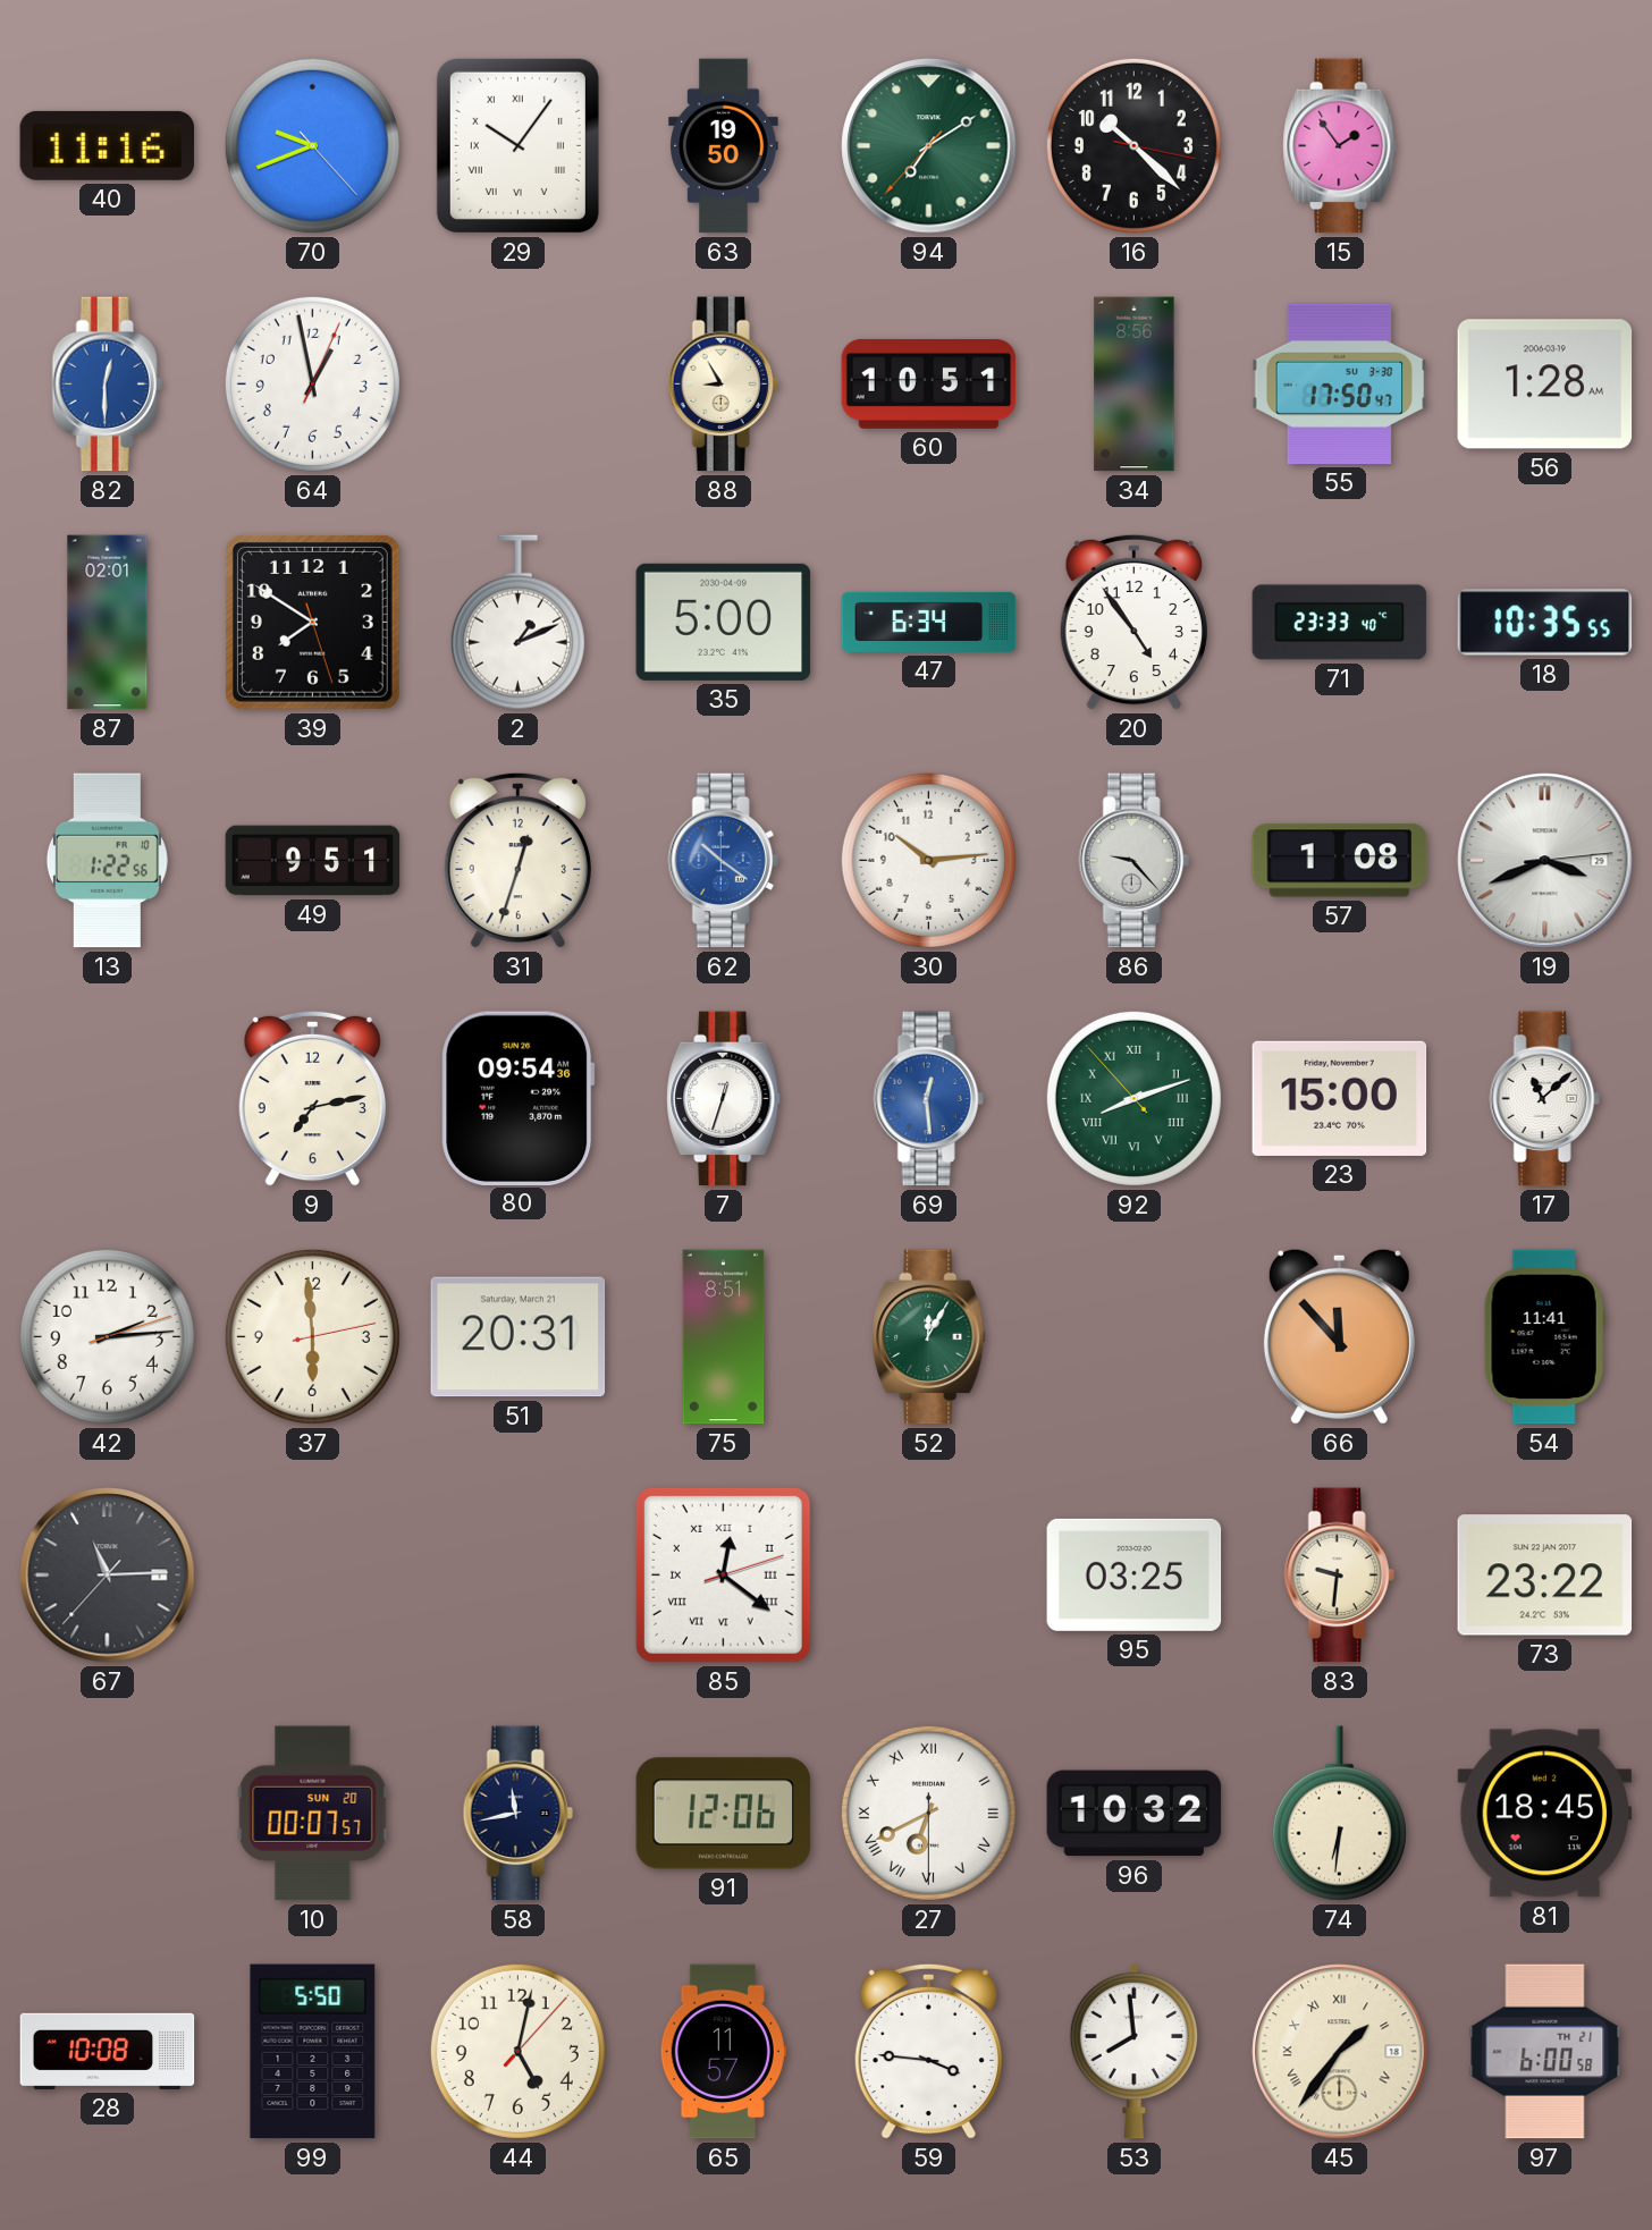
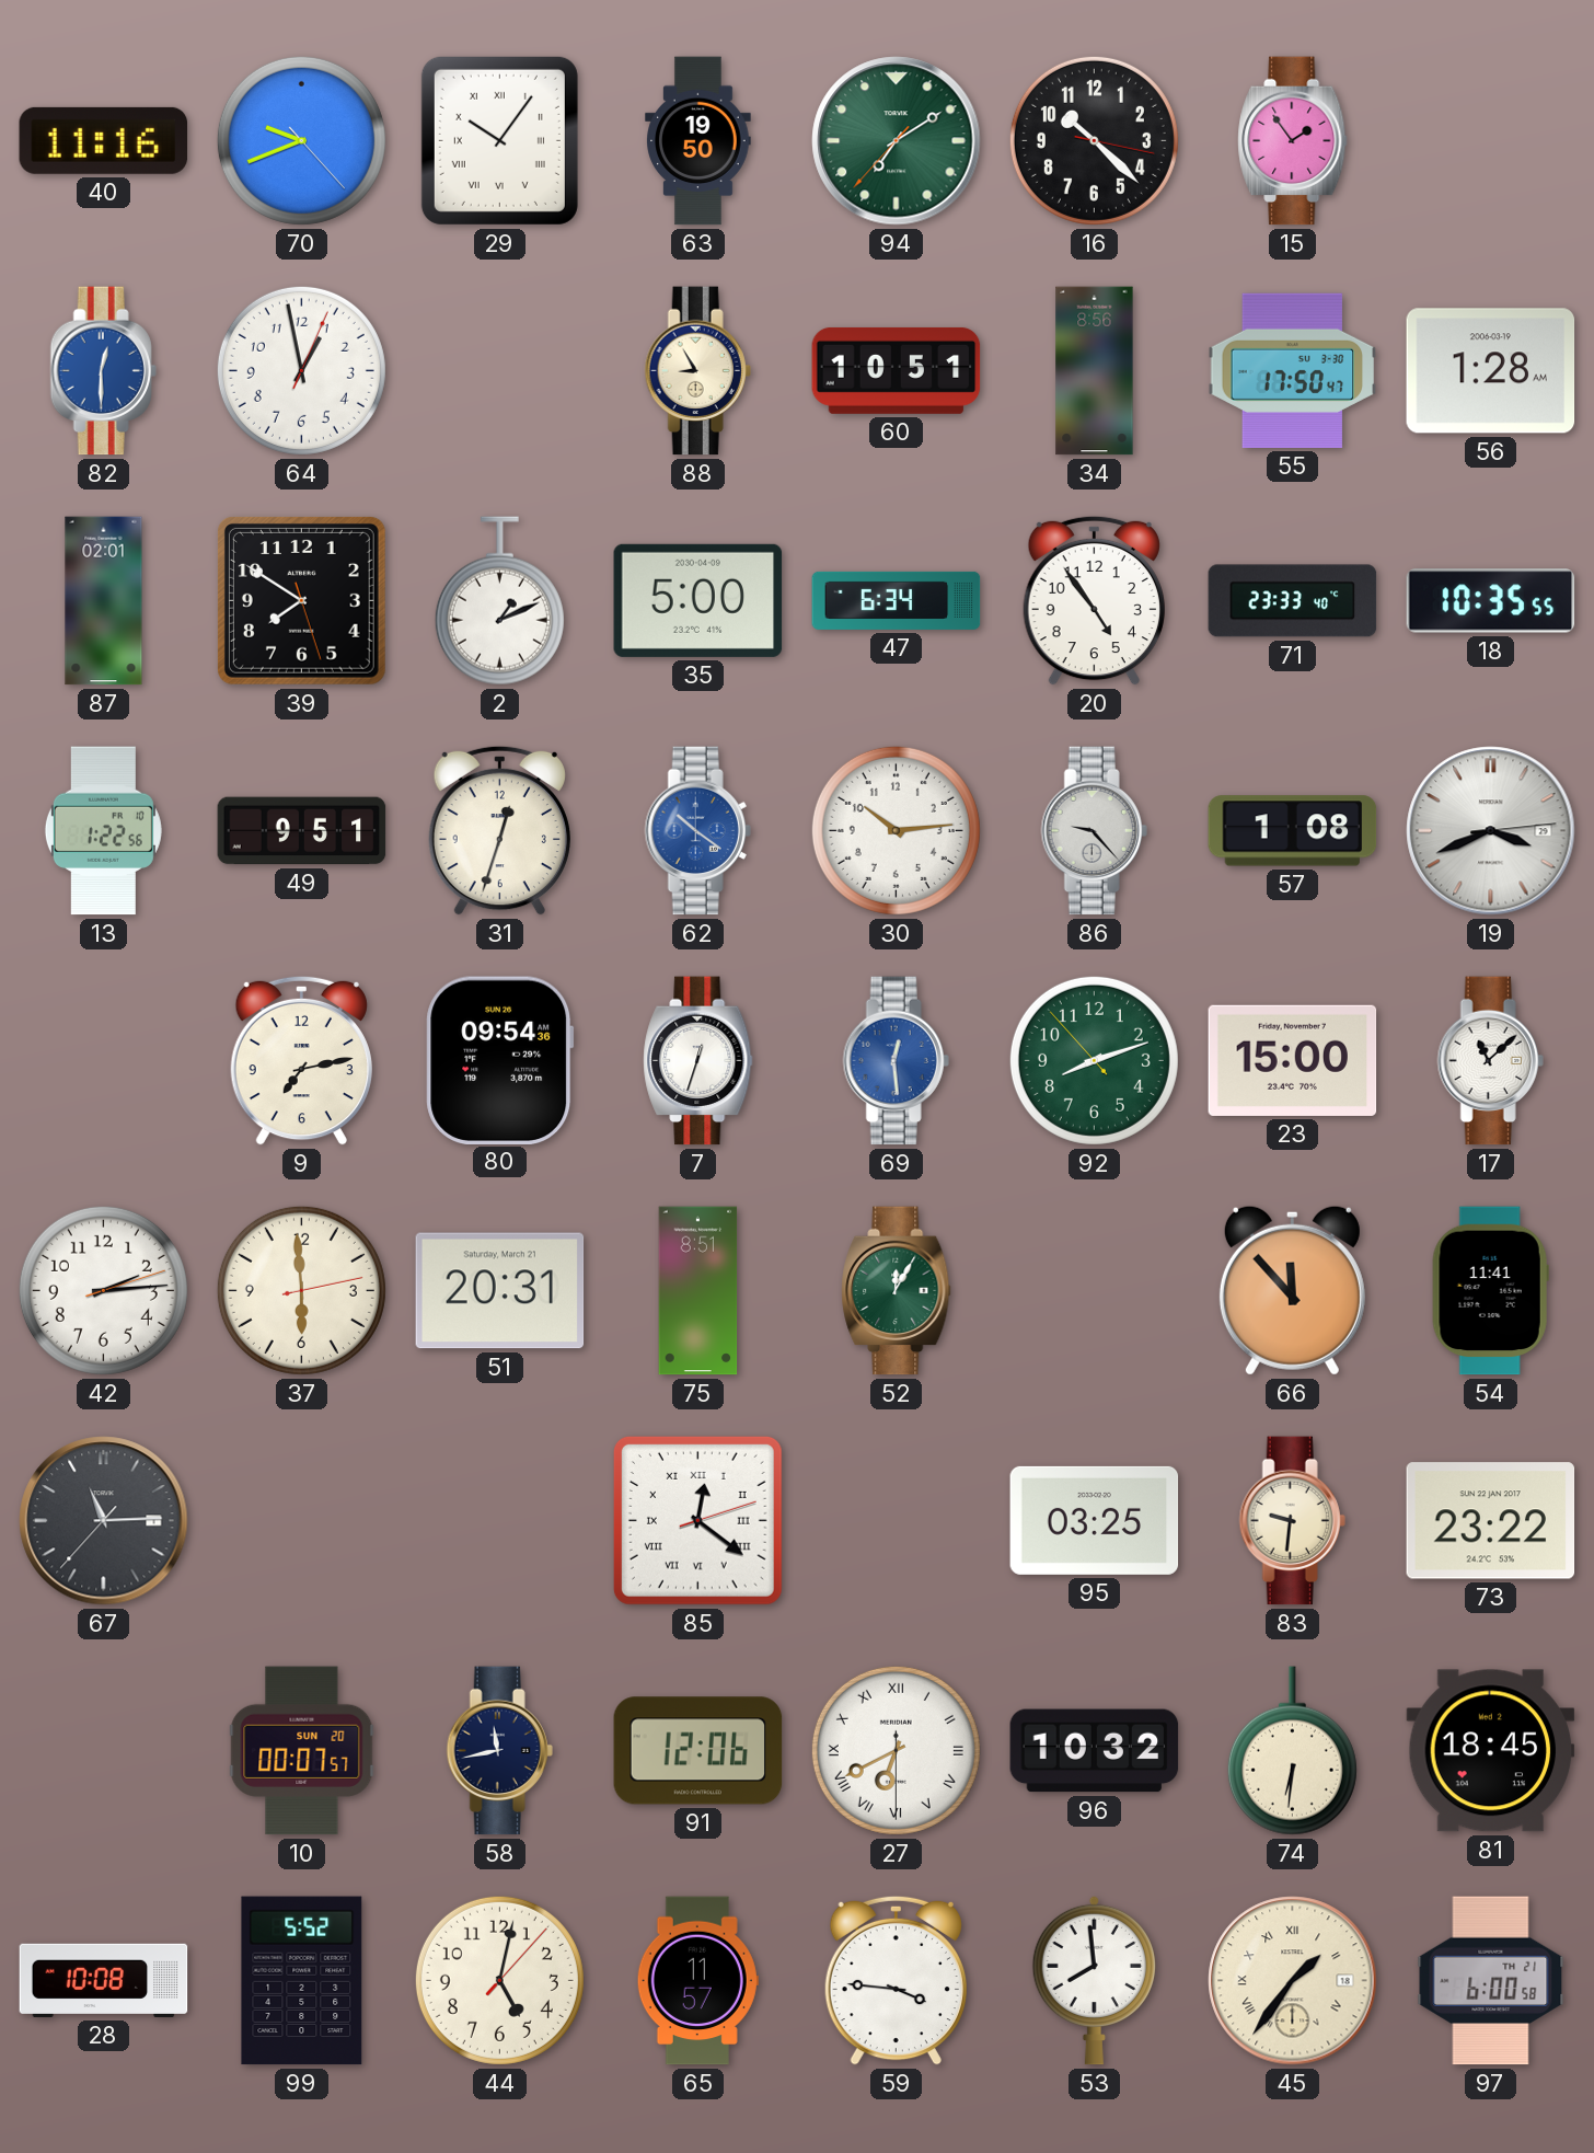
92 numerals: Roman -> Arabic (1094, 1060)
99: 5:50 -> 5:52 (302, 1981)
